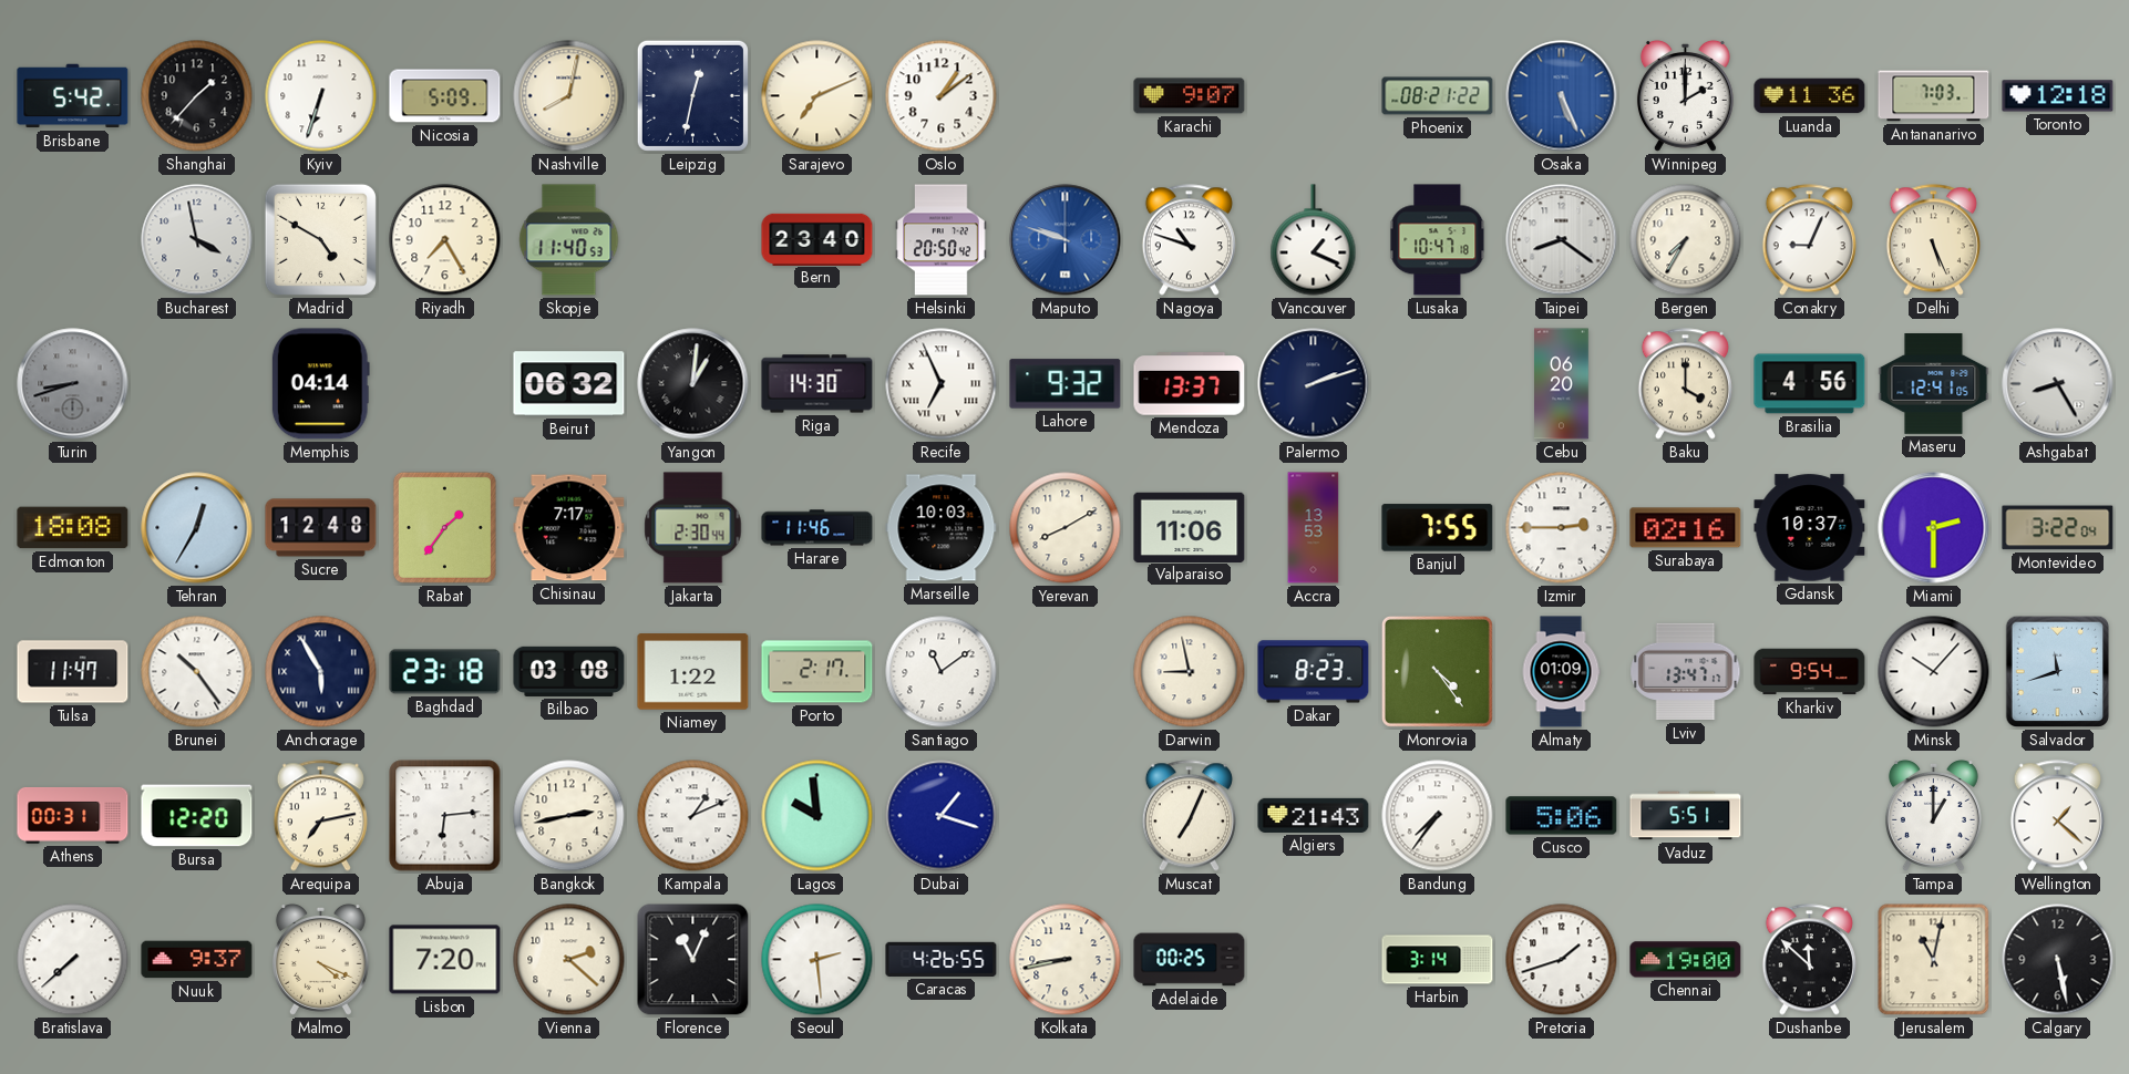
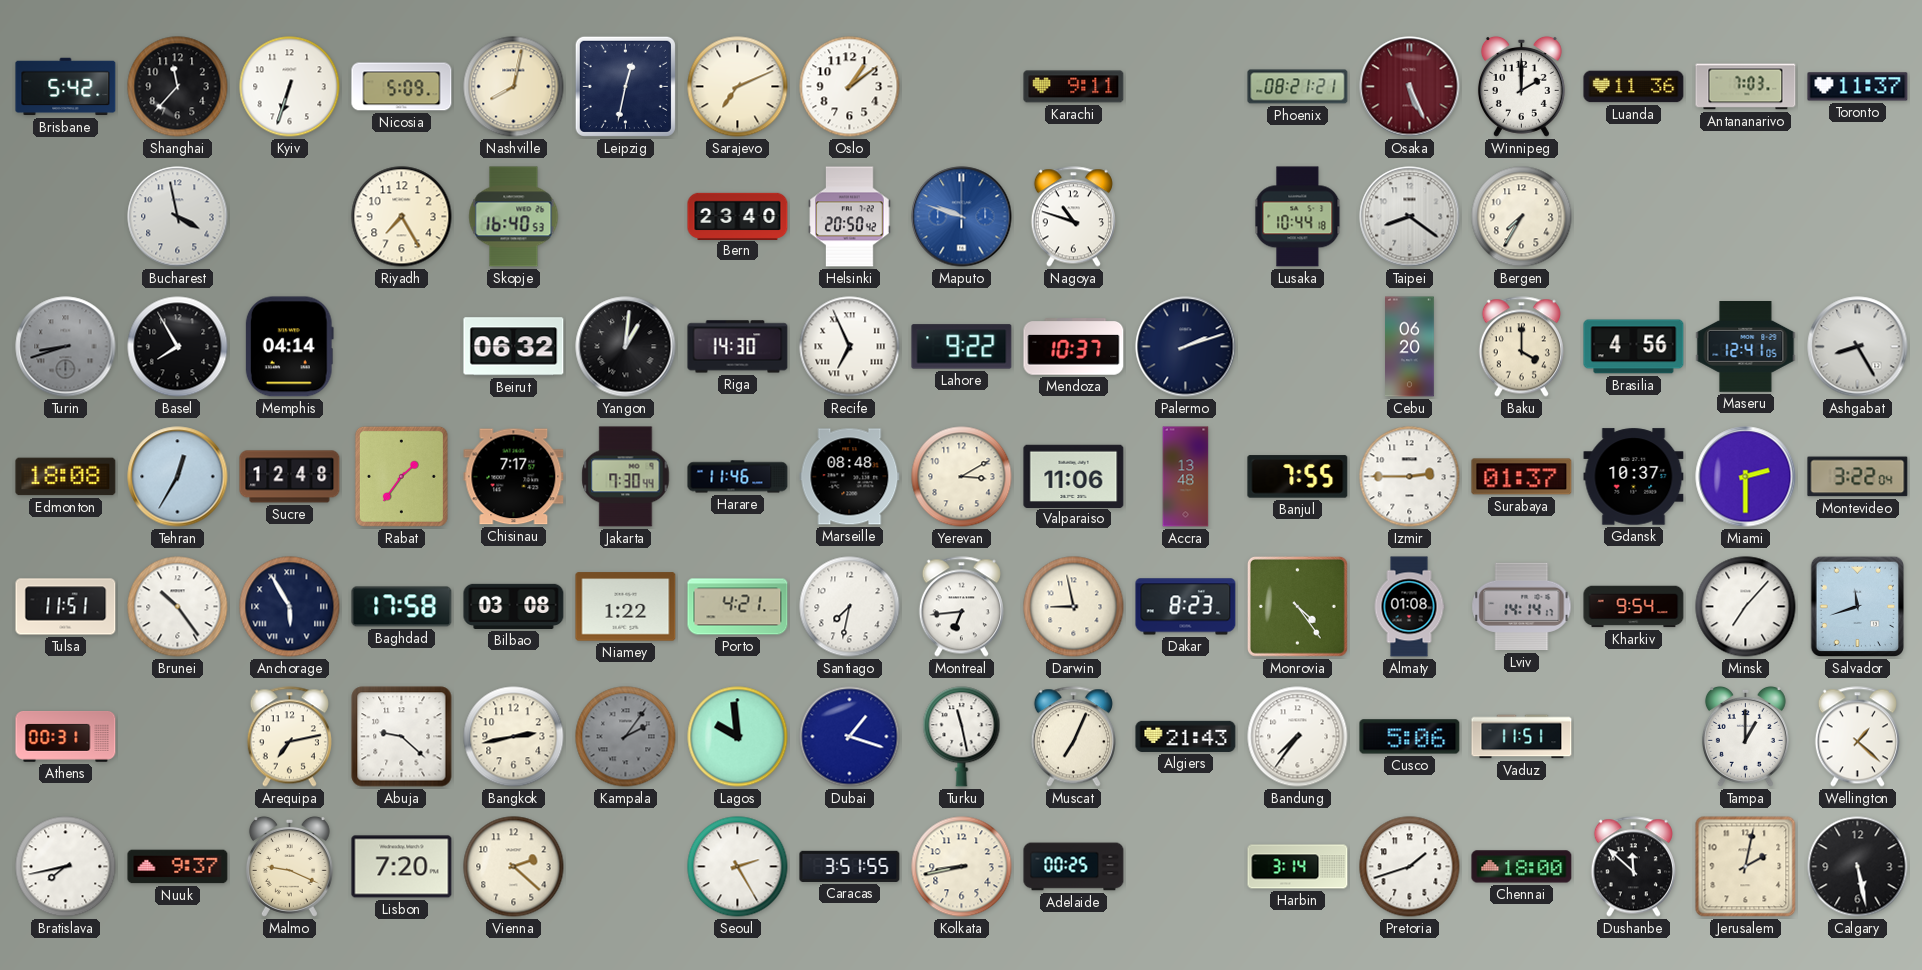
Shanghai: 1:37 -> 11:37 (178, 87)
Karachi: 9:07 -> 9:11 (1074, 87)
Phoenix: 08:21:22 -> 08:21:21 (1298, 87)
Osaka dial: blue -> burgundy (1410, 87)
Toronto: 12:18 -> 11:37 (1858, 87)
Madrid: 4:50 -> none (320, 239)
Skopje: 11:40 -> 16:40 (514, 217)
Vancouver: 1:19 -> none (1314, 240)
Lusaka: 10:47 -> 10:44 (1298, 217)
Conakry: 9:04 -> none (1809, 240)
Delhi: 5:26 -> none (1933, 240)
Basel: none -> 7:55 (178, 347)
Lahore: 9:32 -> 9:22 (962, 347)
Mendoza: 13:37 -> 10:37 (1074, 347)
Jakarta: 2:30 -> 7:30 (626, 477)
Marseille: 10:03 -> 08:48 (850, 477)
Yerevan: 8:10 -> 3:10 (962, 477)
Accra: 13:53 -> 13:48 (1186, 477)
Surabaya: 02:16 -> 01:37 (1522, 477)
Tulsa: 11:47 -> 11:51 (66, 607)
Baghdad: 23:18 -> 17:58 (402, 607)
Porto: 2:17 -> 4:21 (738, 607)
Santiago: 11:09 -> 7:32 (850, 607)
Montreal: none -> 6:44 (961, 607)
Almaty: 01:09 -> 01:08 (1409, 607)
Lviv: 13:47 -> 14:14 (1522, 607)
Minsk: 10:07 -> 7:07 (1746, 607)
Bursa: 12:20 -> none (197, 816)
Abuja: 6:14 -> 9:22 (402, 737)
Kampala: 1:11 -> 2:06 (626, 737)
Kampala dial: white -> grey (626, 737)
Turku: none -> 11:28 (962, 737)
Vaduz: 5:51 -> 11:51 (1522, 737)
Bratislava: 7:38 -> 7:43 (66, 867)
Malmo: 4:19 -> 9:19 (289, 867)
Florence: 11:04 -> none (693, 960)
Seoul: 2:29 -> 2:25 (738, 867)
Caracas: 4:26 -> 3:51 (850, 866)
Chennai: 19:00 -> 18:00 (1522, 867)
Jerusalem: 11:02 -> 2:02 (1746, 867)
